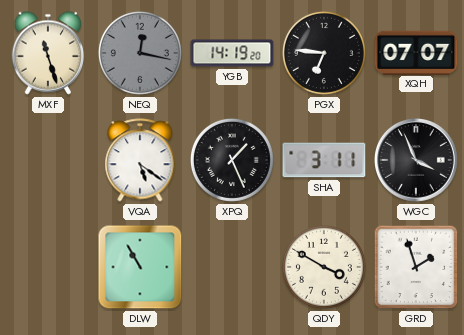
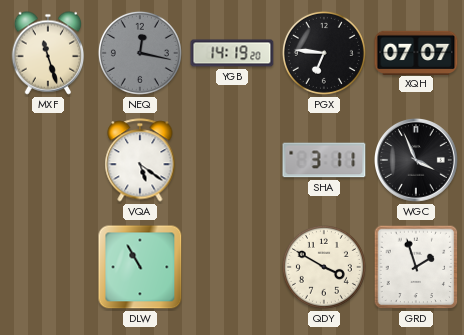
XPQ: 1:26 -> none (232, 160)
